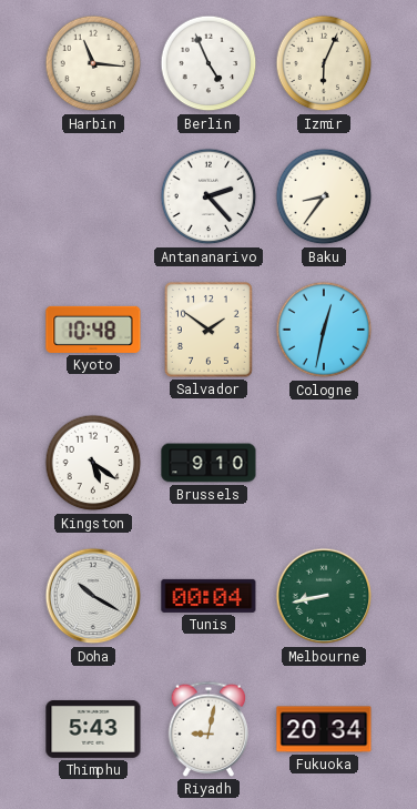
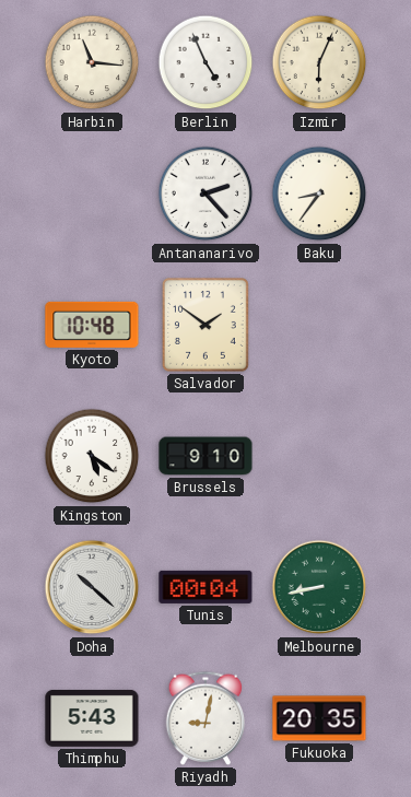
Cologne: 12:32 -> none (324, 330)
Doha: 10:20 -> 10:22 (92, 587)
Fukuoka: 20:34 -> 20:35 (319, 718)
